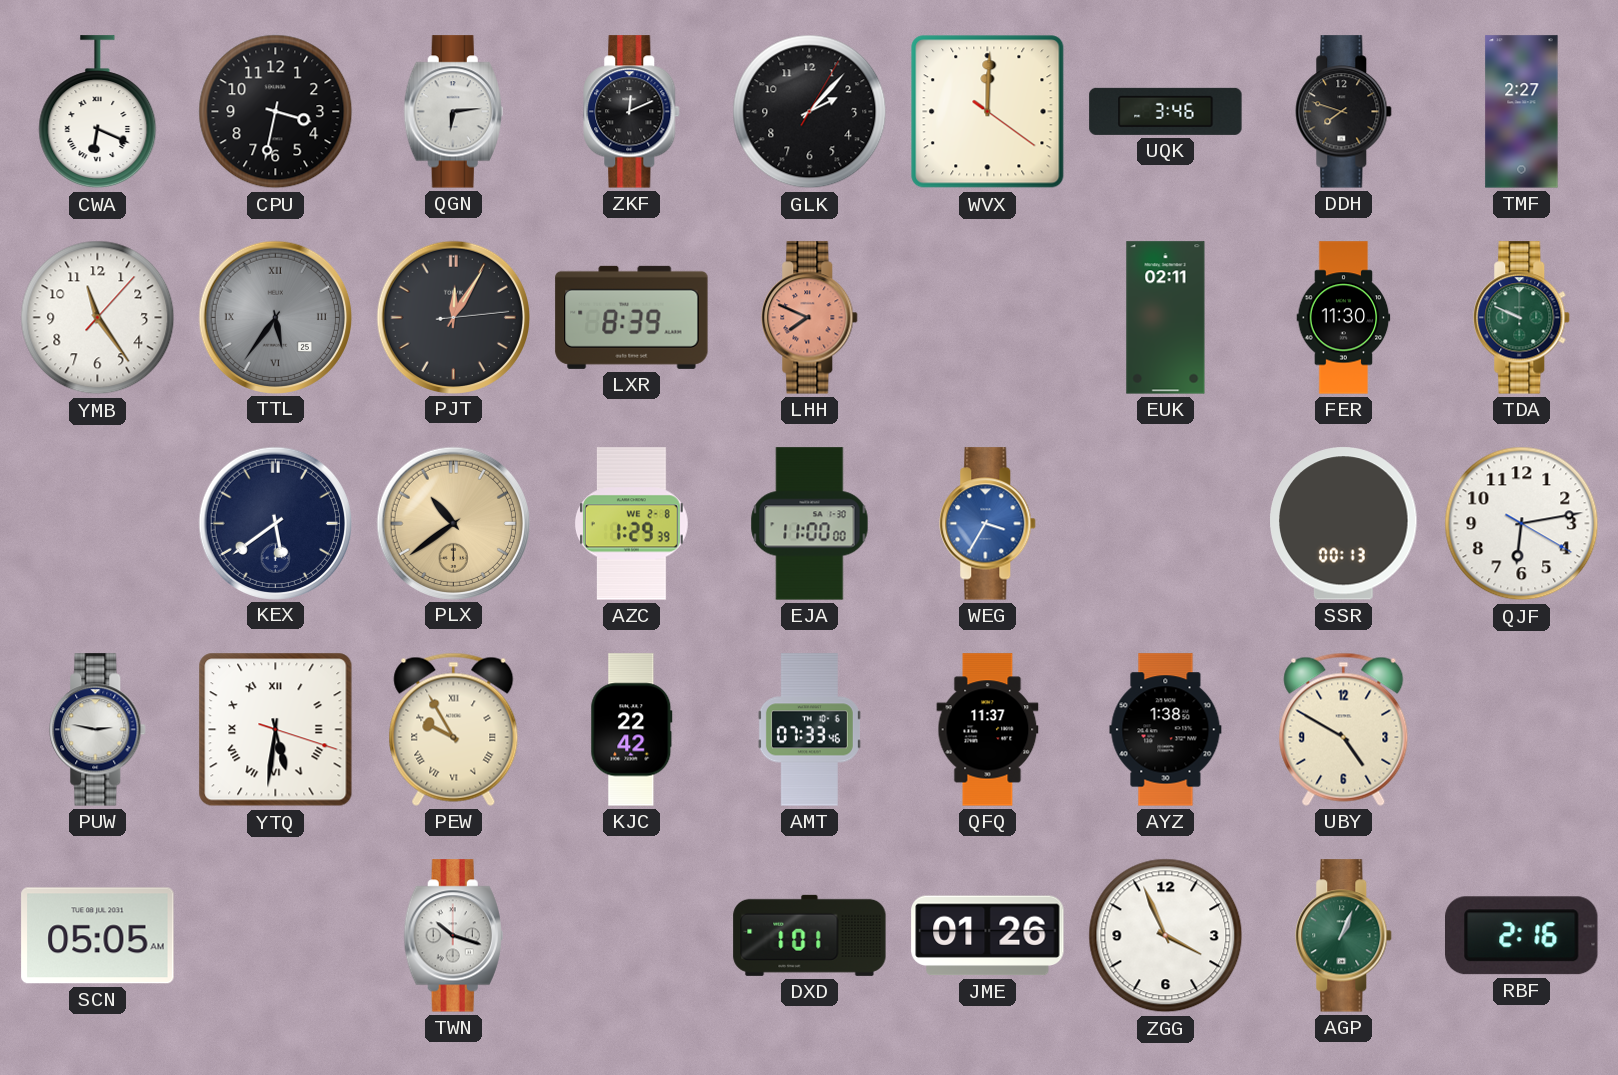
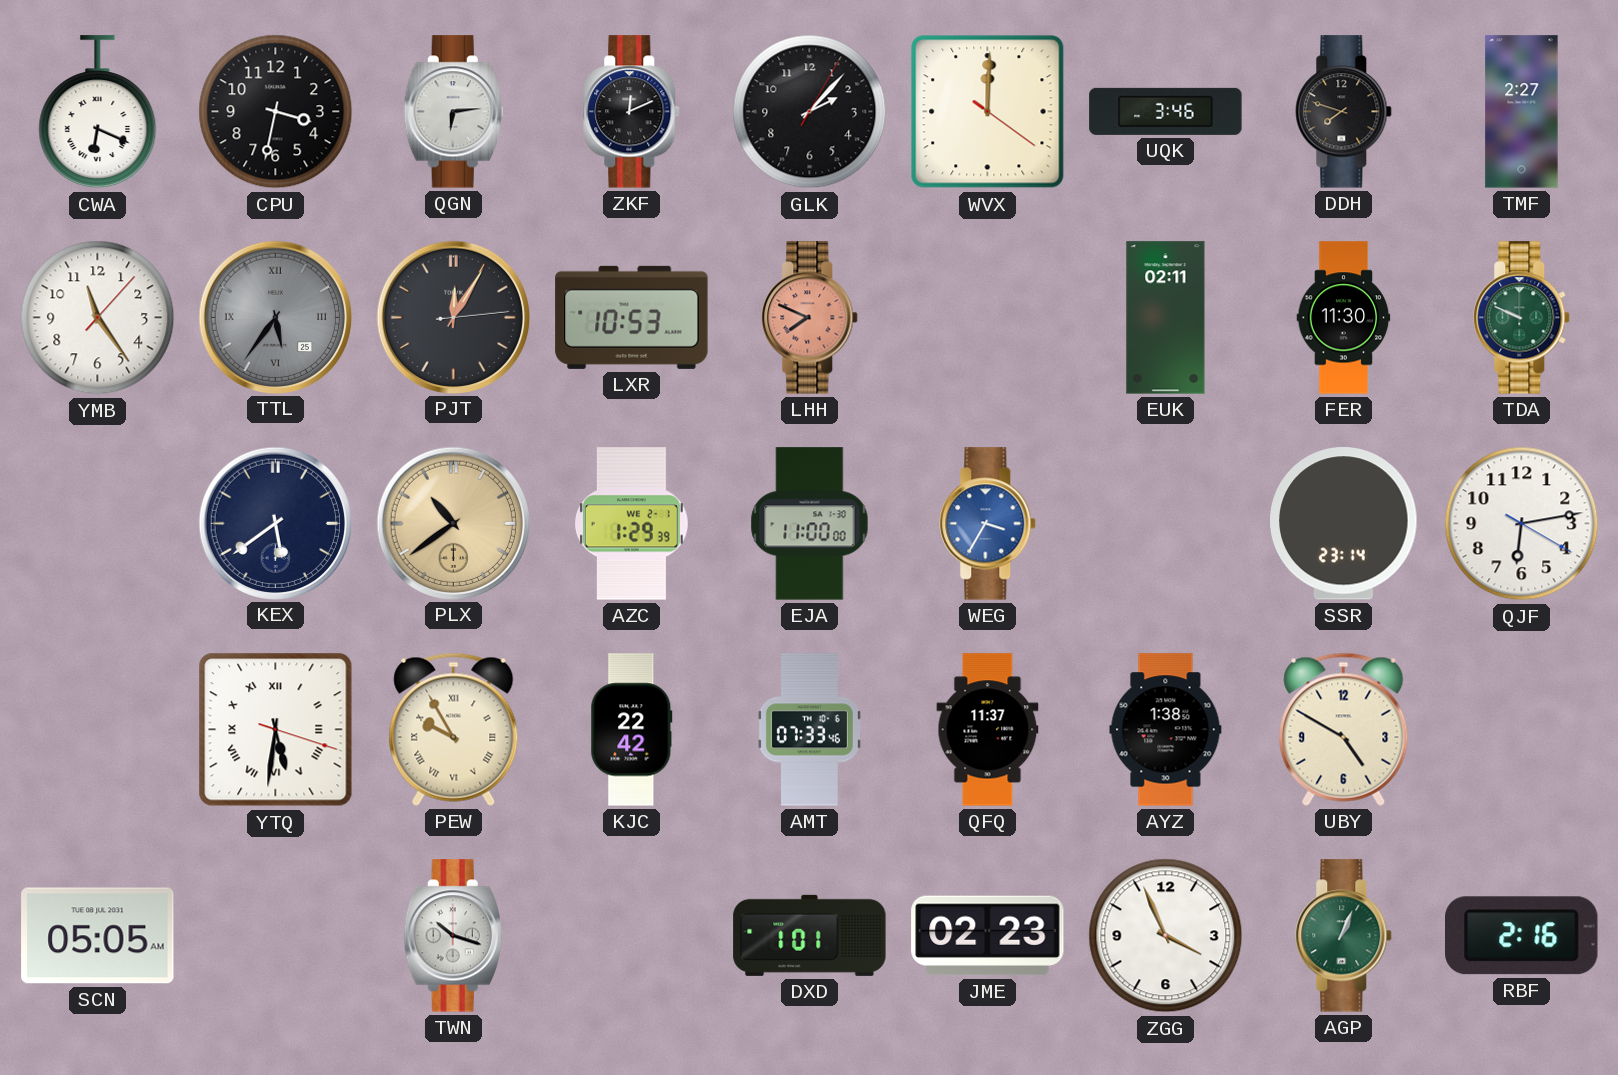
LXR: 8:39 -> 10:53 (632, 317)
AZC date: WE 2-8 -> WE 2-1 (631, 524)
SSR: 00:13 -> 23:14 (1344, 524)
PUW: 2:47 -> none (98, 730)
JME: 01:26 -> 02:23 (988, 936)
